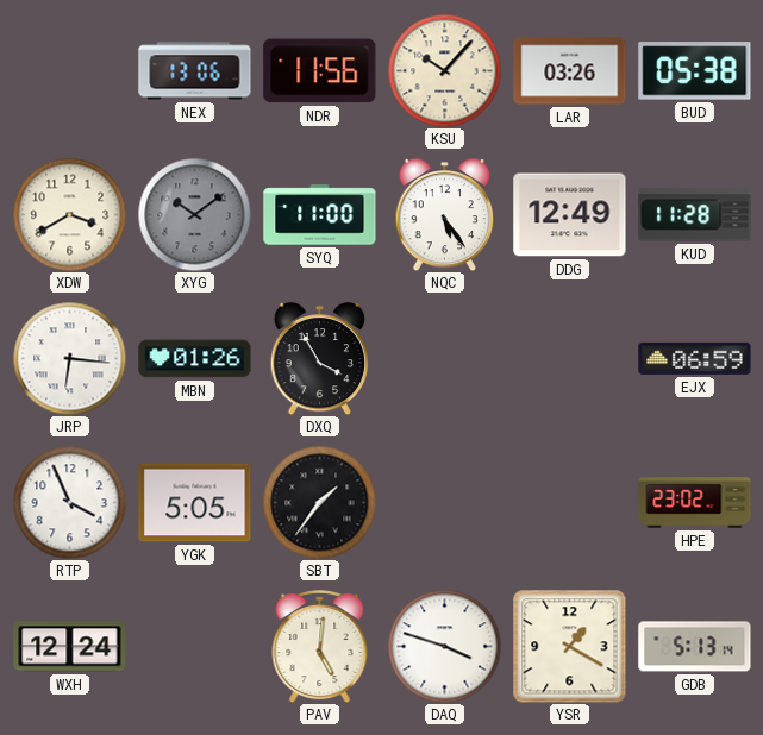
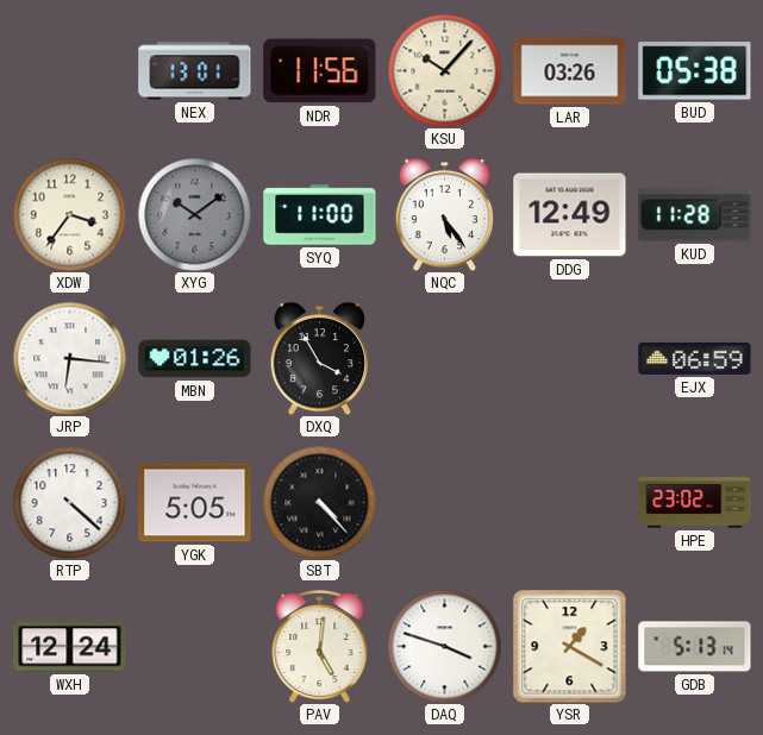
NEX: 13:06 -> 13:01 (195, 71)
XDW: 3:40 -> 3:36 (69, 214)
RTP: 3:56 -> 4:22 (69, 502)
SBT: 1:36 -> 4:23 (319, 502)
